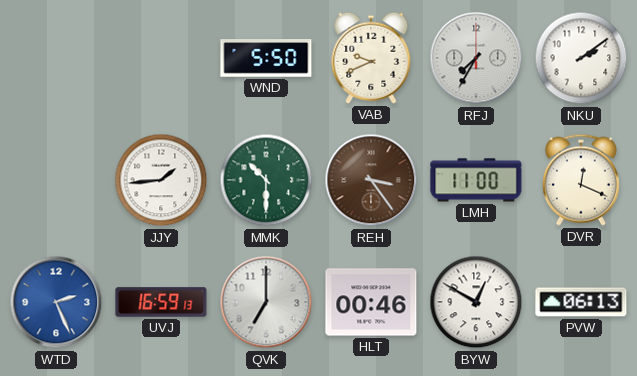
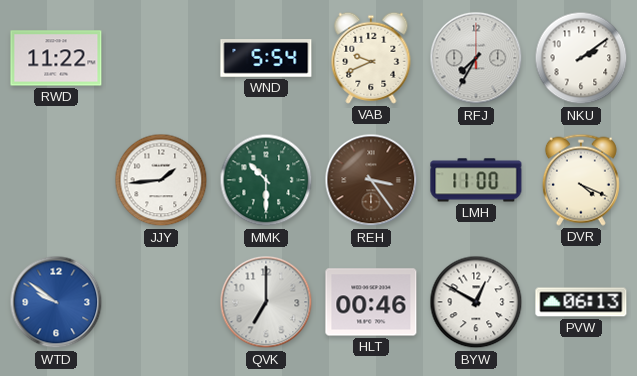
RWD: none -> 11:22 (56, 58)
WND: 5:50 -> 5:54 (266, 58)
DVR: 12:19 -> 4:19 (581, 180)
WTD: 2:26 -> 9:51 (56, 302)
UVJ: 16:59 -> none (161, 302)
